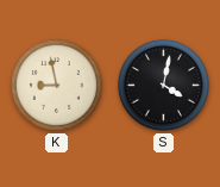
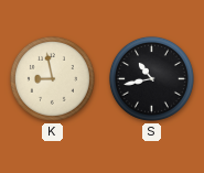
S: 4:02 -> 10:43 (151, 78)
